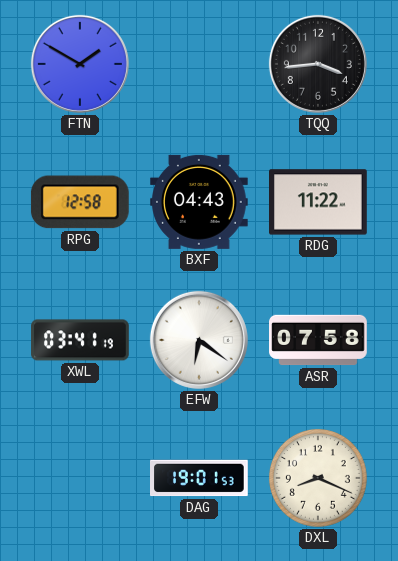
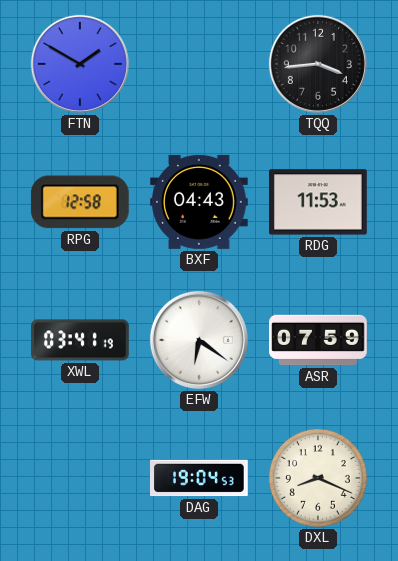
RDG: 11:22 -> 11:53 (319, 202)
ASR: 07:58 -> 07:59 (318, 340)
DAG: 19:01 -> 19:04 (200, 478)
